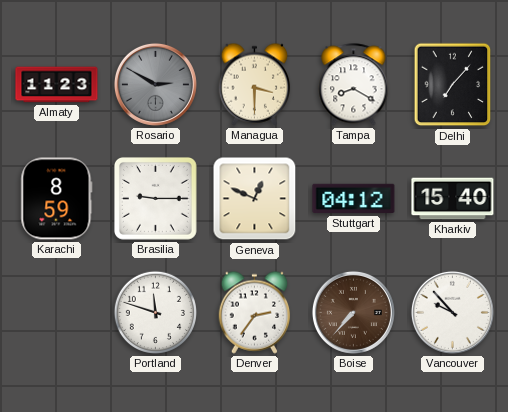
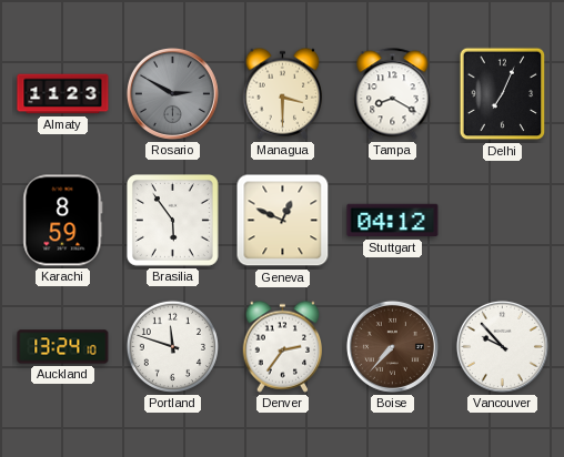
Delhi: 7:07 -> 7:04 (503, 94)
Brasilia: 9:15 -> 5:54 (172, 220)
Kharkiv: 15:40 -> none (453, 199)
Auckland: none -> 13:24 (63, 347)
